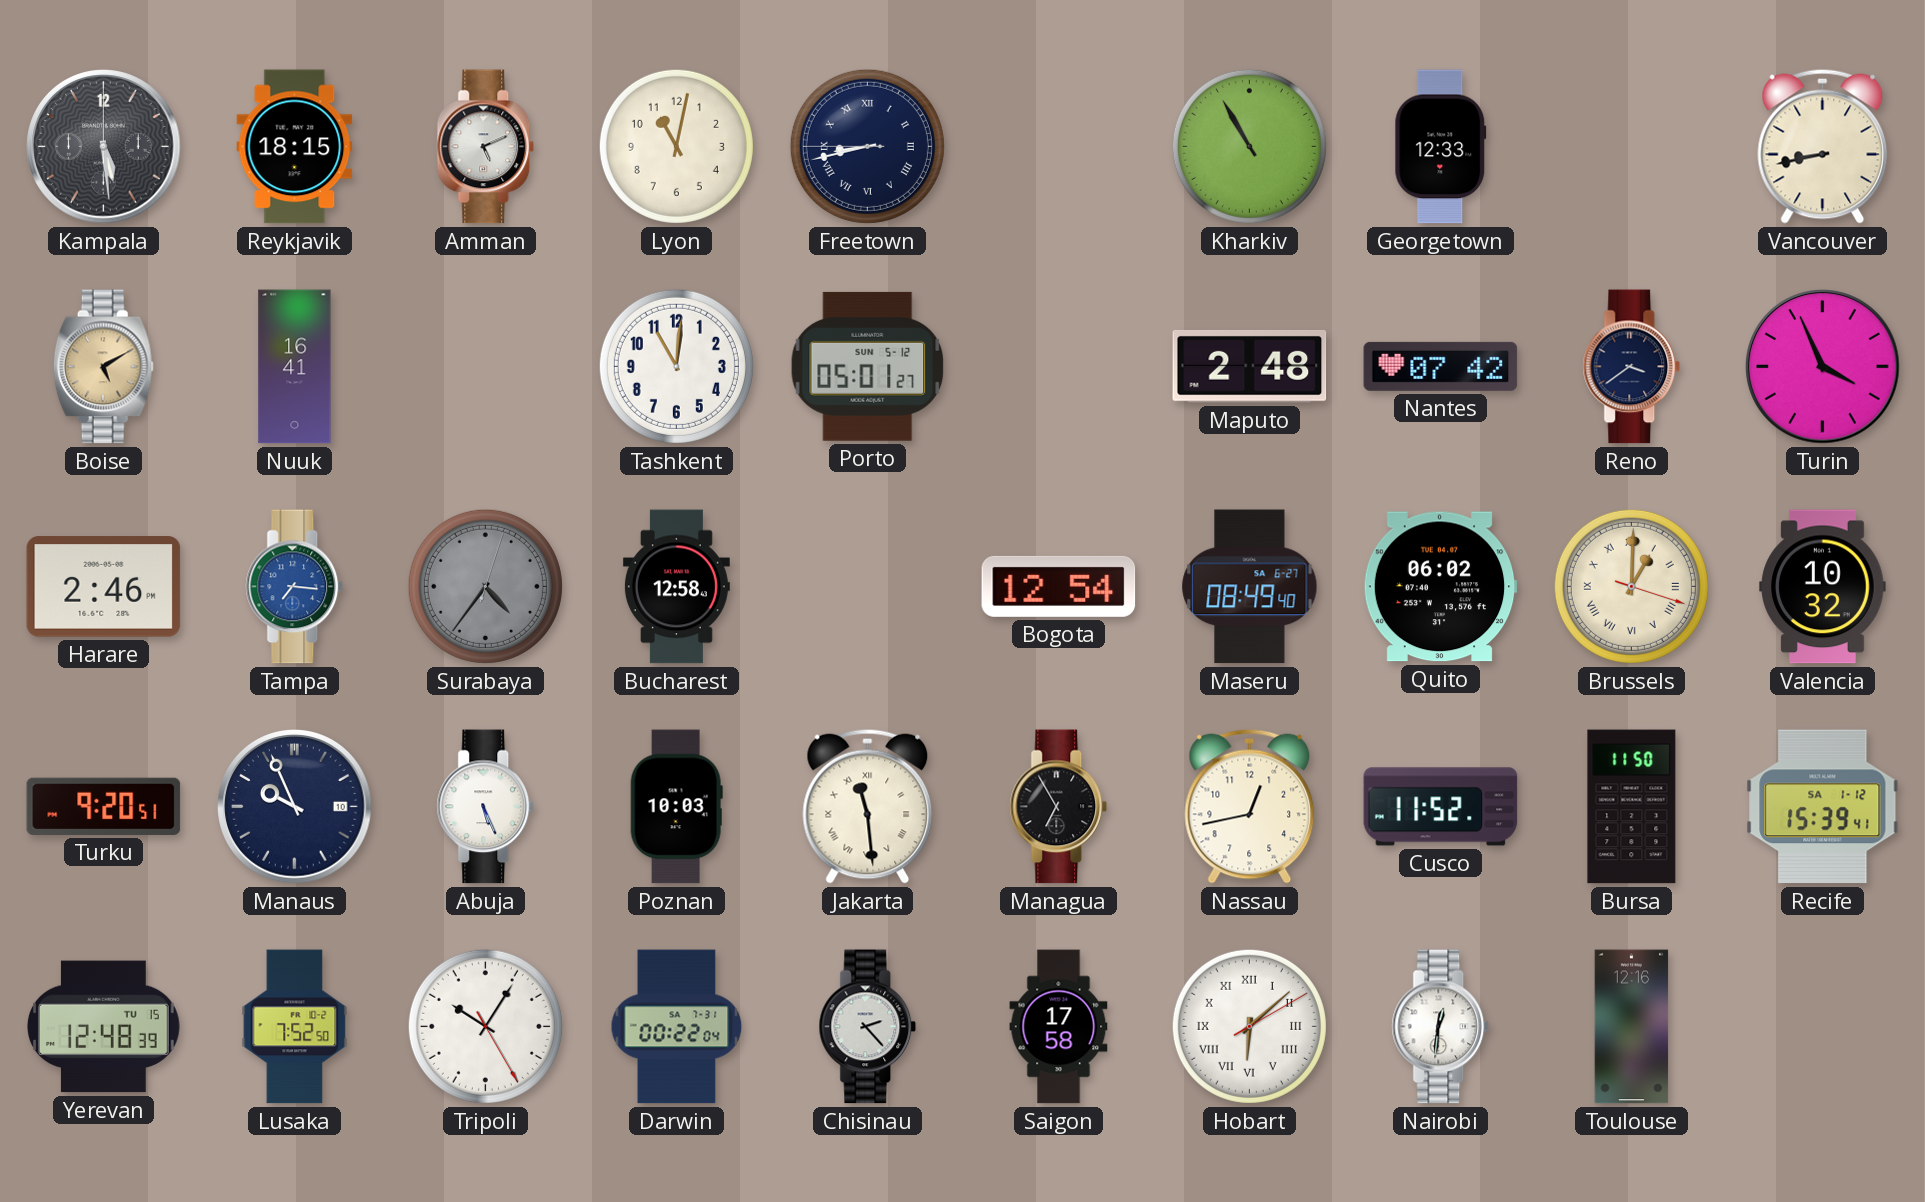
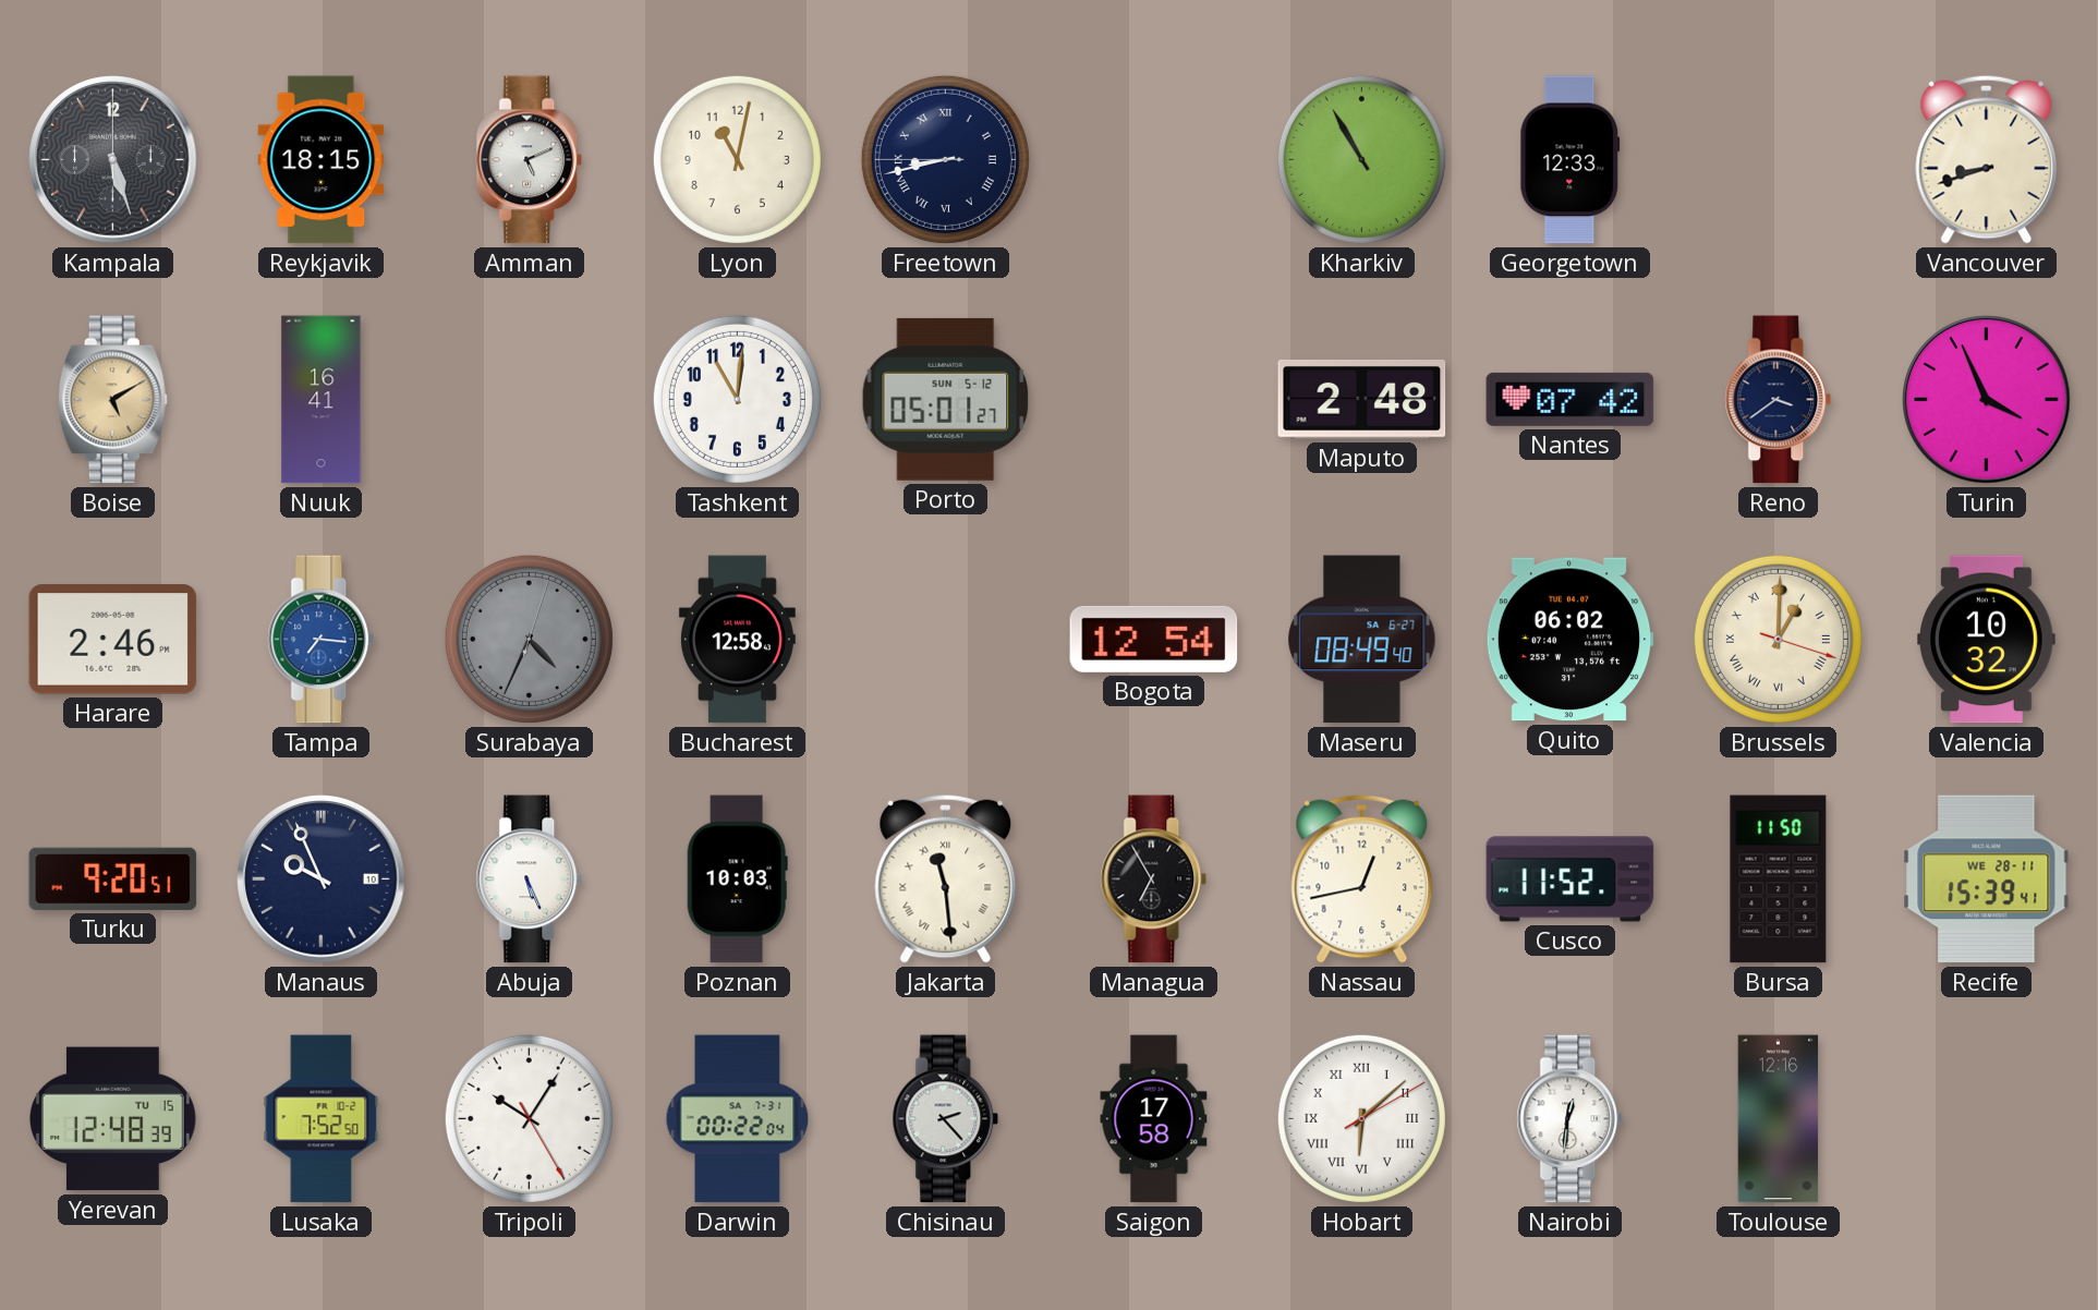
Kampala: 5:29 -> 5:27 (113, 160)
Vancouver: 8:43 -> 8:42 (1987, 159)
Surabaya: 4:36 -> 4:34 (529, 639)
Recife date: SA 1-12 -> WE 28-11 (1987, 880)
